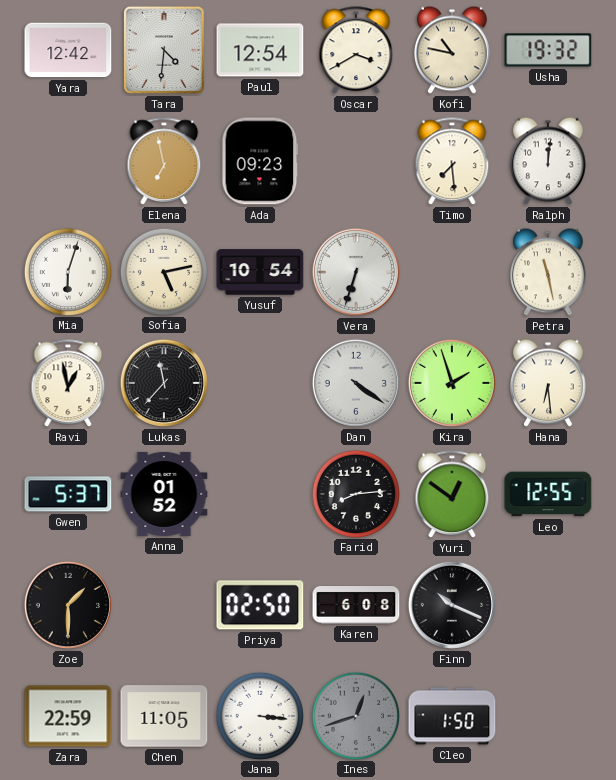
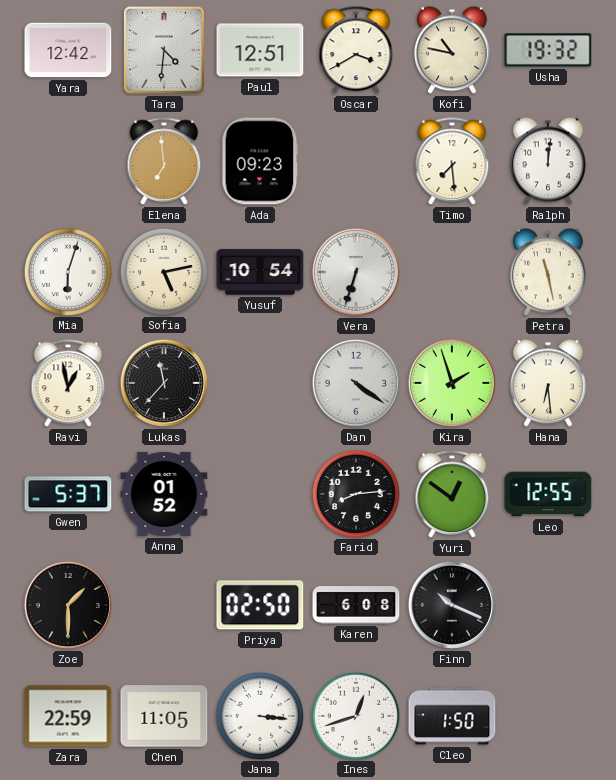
Paul: 12:54 -> 12:51 (260, 50)
Elena: 6:58 -> 6:59 (164, 162)
Ines dial: grey -> white (355, 715)
